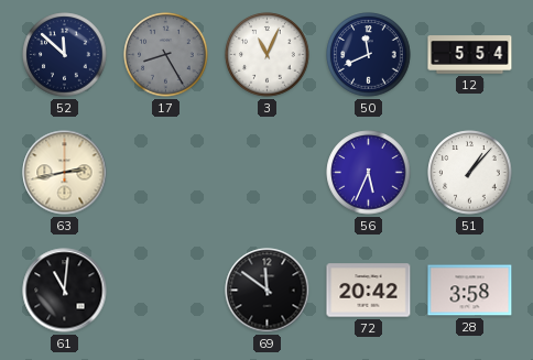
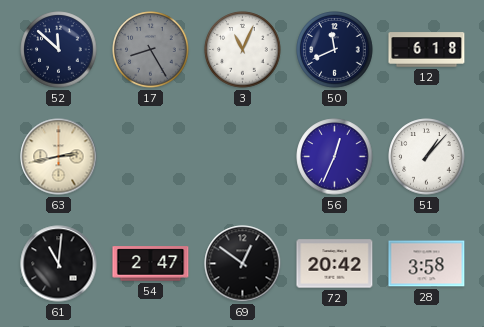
12: 5:54 -> 6:18 (427, 50)
56: 5:34 -> 12:34 (335, 157)
54: none -> 2:47 (151, 264)
69: 11:51 -> 12:51 (243, 264)
